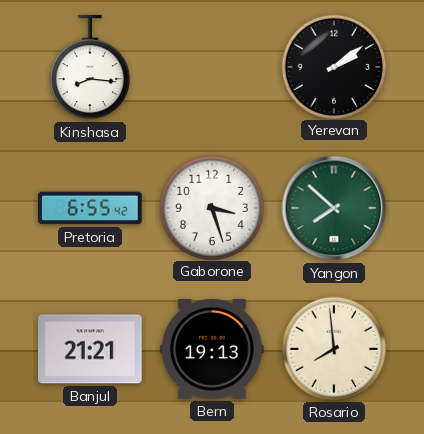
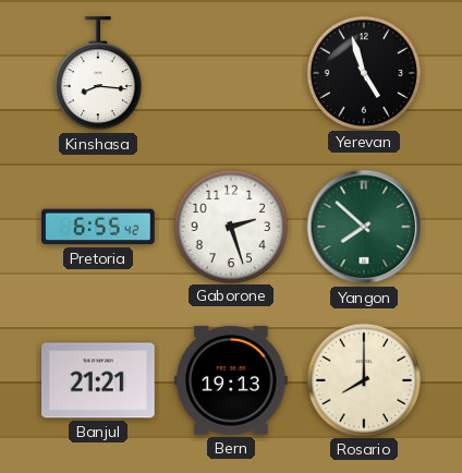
Yerevan: 2:09 -> 4:57 (363, 72)
Gaborone: 3:27 -> 2:27 (230, 226)
Rosario: 7:59 -> 8:00 (363, 379)
